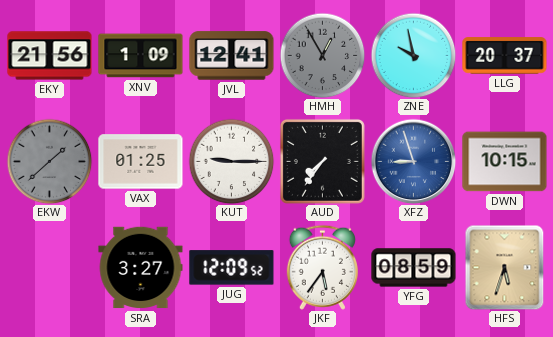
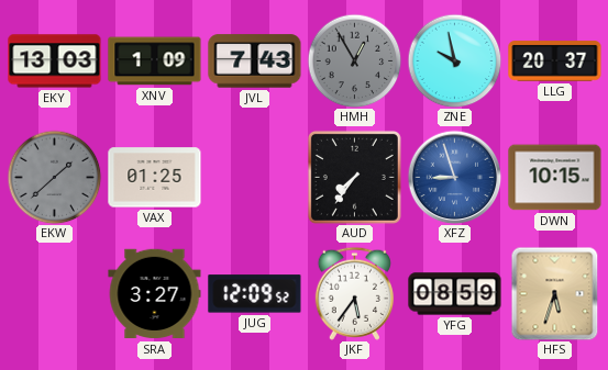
EKY: 21:56 -> 13:03 (55, 61)
JVL: 12:41 -> 7:43 (255, 61)
KUT: 9:15 -> none (231, 161)
